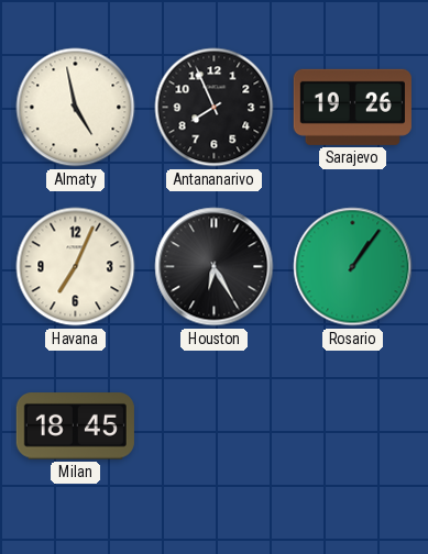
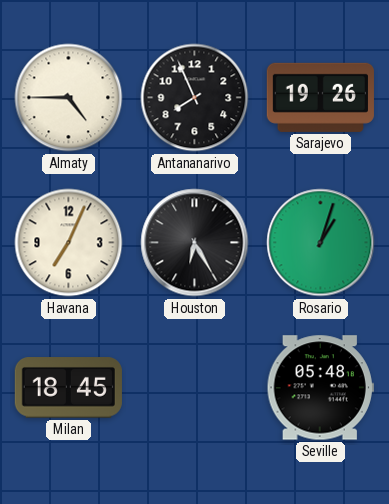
Almaty: 4:58 -> 4:45 (69, 98)
Rosario: 1:06 -> 1:03 (321, 243)
Seville: none -> 05:48 (320, 388)
